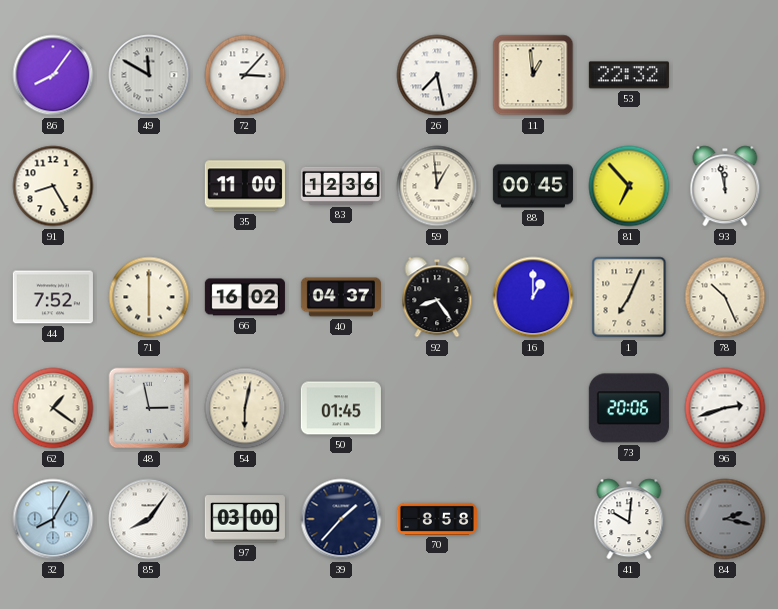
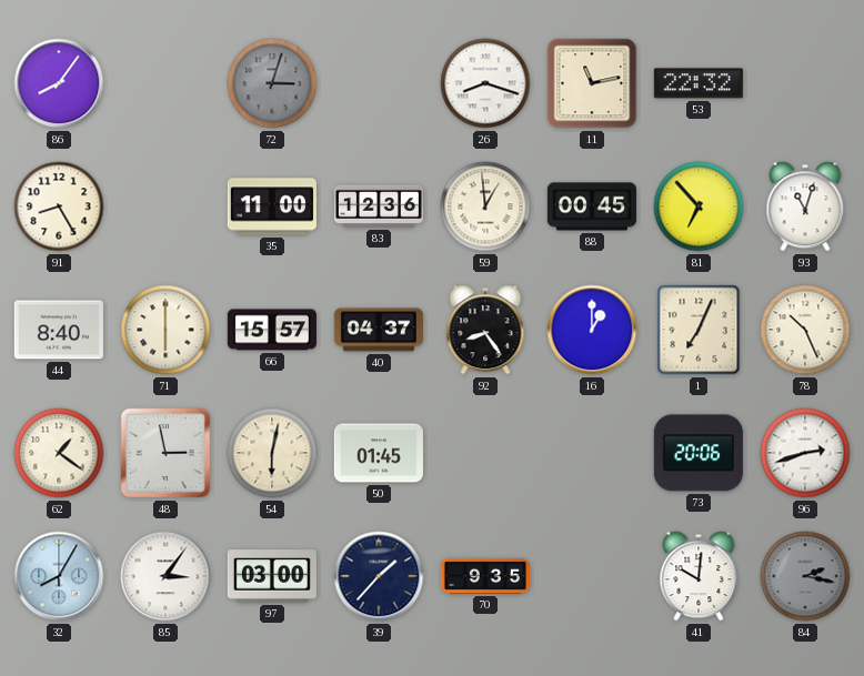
49: 11:50 -> none (149, 75)
72: 3:07 -> 3:03 (272, 83)
72 dial: white -> grey (272, 83)
26: 7:28 -> 8:18 (485, 83)
11: 12:59 -> 11:13 (592, 83)
93: 11:58 -> 11:03 (805, 206)
44: 7:52 -> 8:40 (59, 330)
66: 16:02 -> 15:57 (272, 330)
85: 8:06 -> 3:06 (165, 576)
70: 8:58 -> 9:35 (485, 576)
